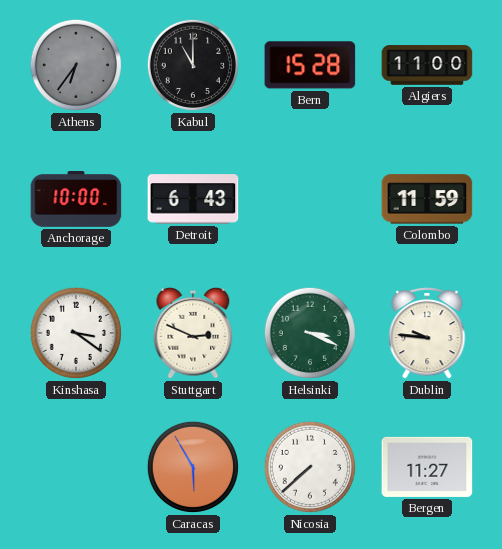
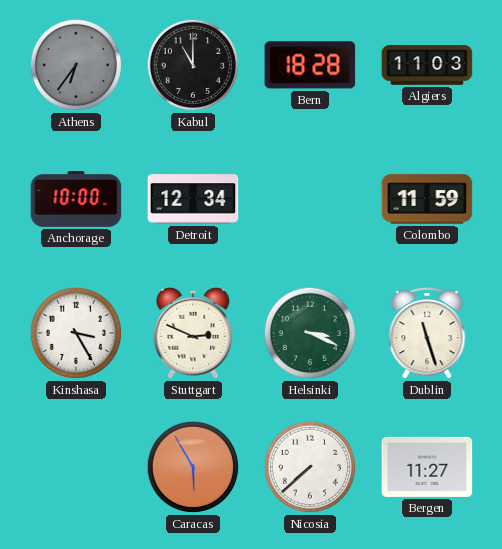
Bern: 15:28 -> 18:28 (310, 65)
Algiers: 11:00 -> 11:03 (427, 65)
Detroit: 6:43 -> 12:34 (193, 199)
Kinshasa: 3:21 -> 3:25 (76, 333)
Dublin: 9:46 -> 11:27 (427, 333)
